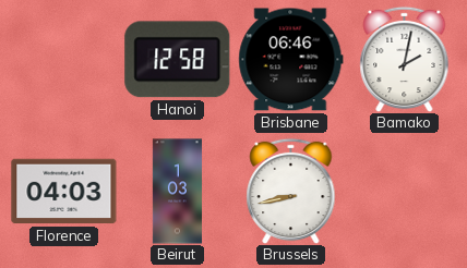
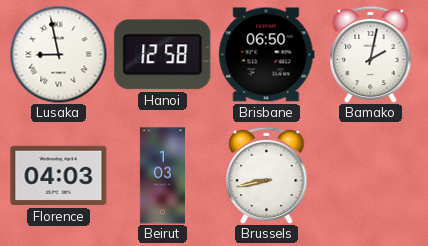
Lusaka: none -> 8:58 (58, 54)
Brisbane: 06:46 -> 06:50 (267, 55)
